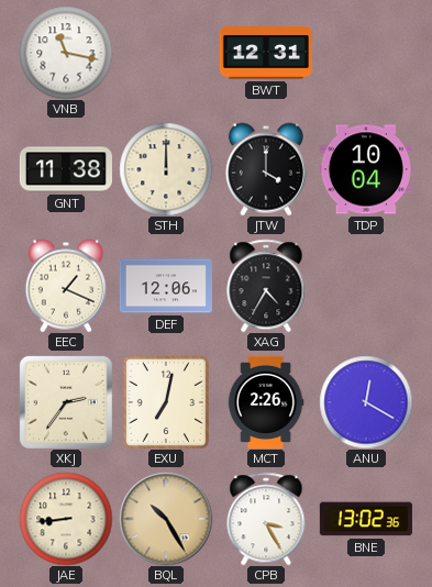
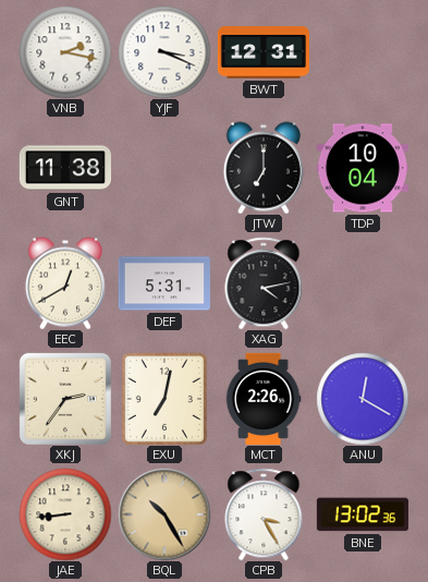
VNB: 11:17 -> 2:17 (65, 52)
YJF: none -> 3:19 (164, 52)
STH: 12:00 -> none (166, 169)
JTW: 4:00 -> 7:00 (264, 168)
EEC: 1:19 -> 12:40 (65, 283)
DEF: 12:06 -> 5:31 (164, 283)
XAG: 4:35 -> 4:13 (264, 283)
